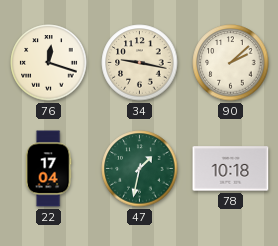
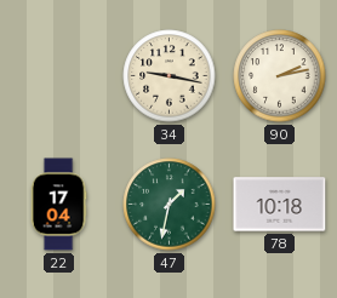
76: 12:18 -> none (49, 63)
90: 2:08 -> 2:13 (280, 76)
